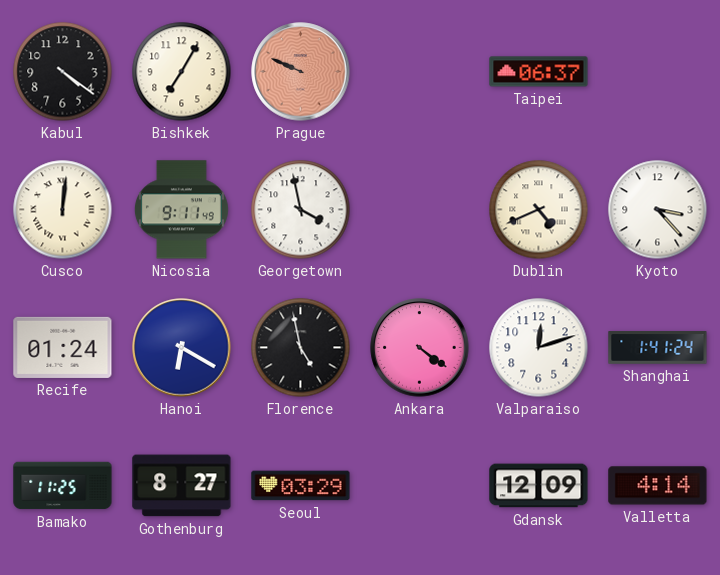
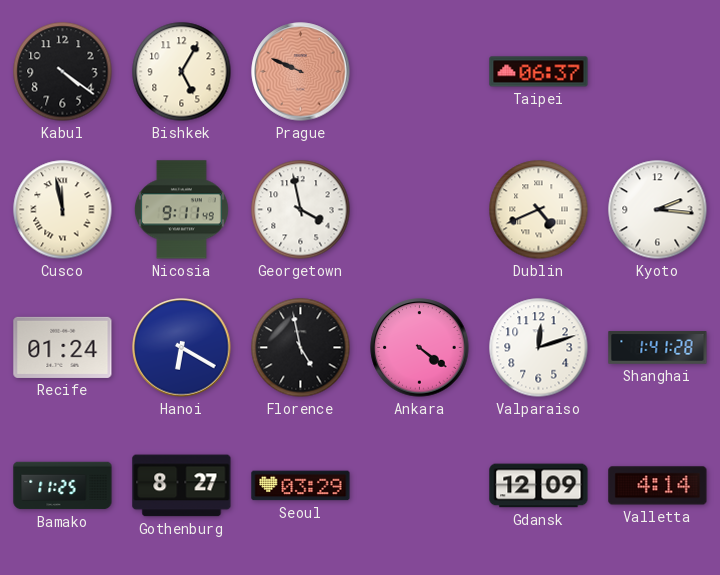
Bishkek: 7:05 -> 5:05 (182, 72)
Cusco: 12:01 -> 11:58 (63, 210)
Kyoto: 3:23 -> 2:16 (658, 210)
Shanghai: 1:41:24 -> 1:41:28 (658, 348)
